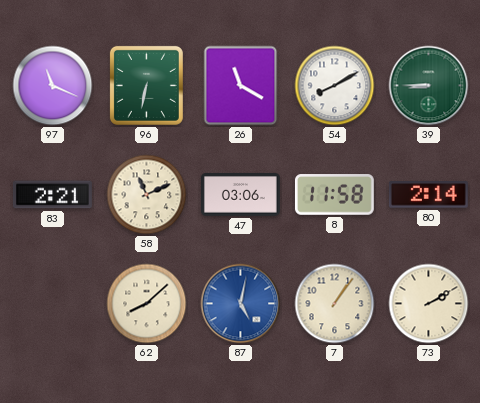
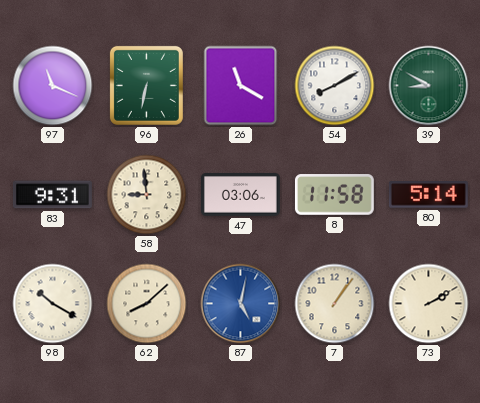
39: 8:45 -> 8:50 (429, 86)
83: 2:21 -> 9:31 (52, 195)
58: 11:11 -> 8:59 (147, 195)
80: 2:14 -> 5:14 (428, 195)
98: none -> 10:20 (53, 304)
